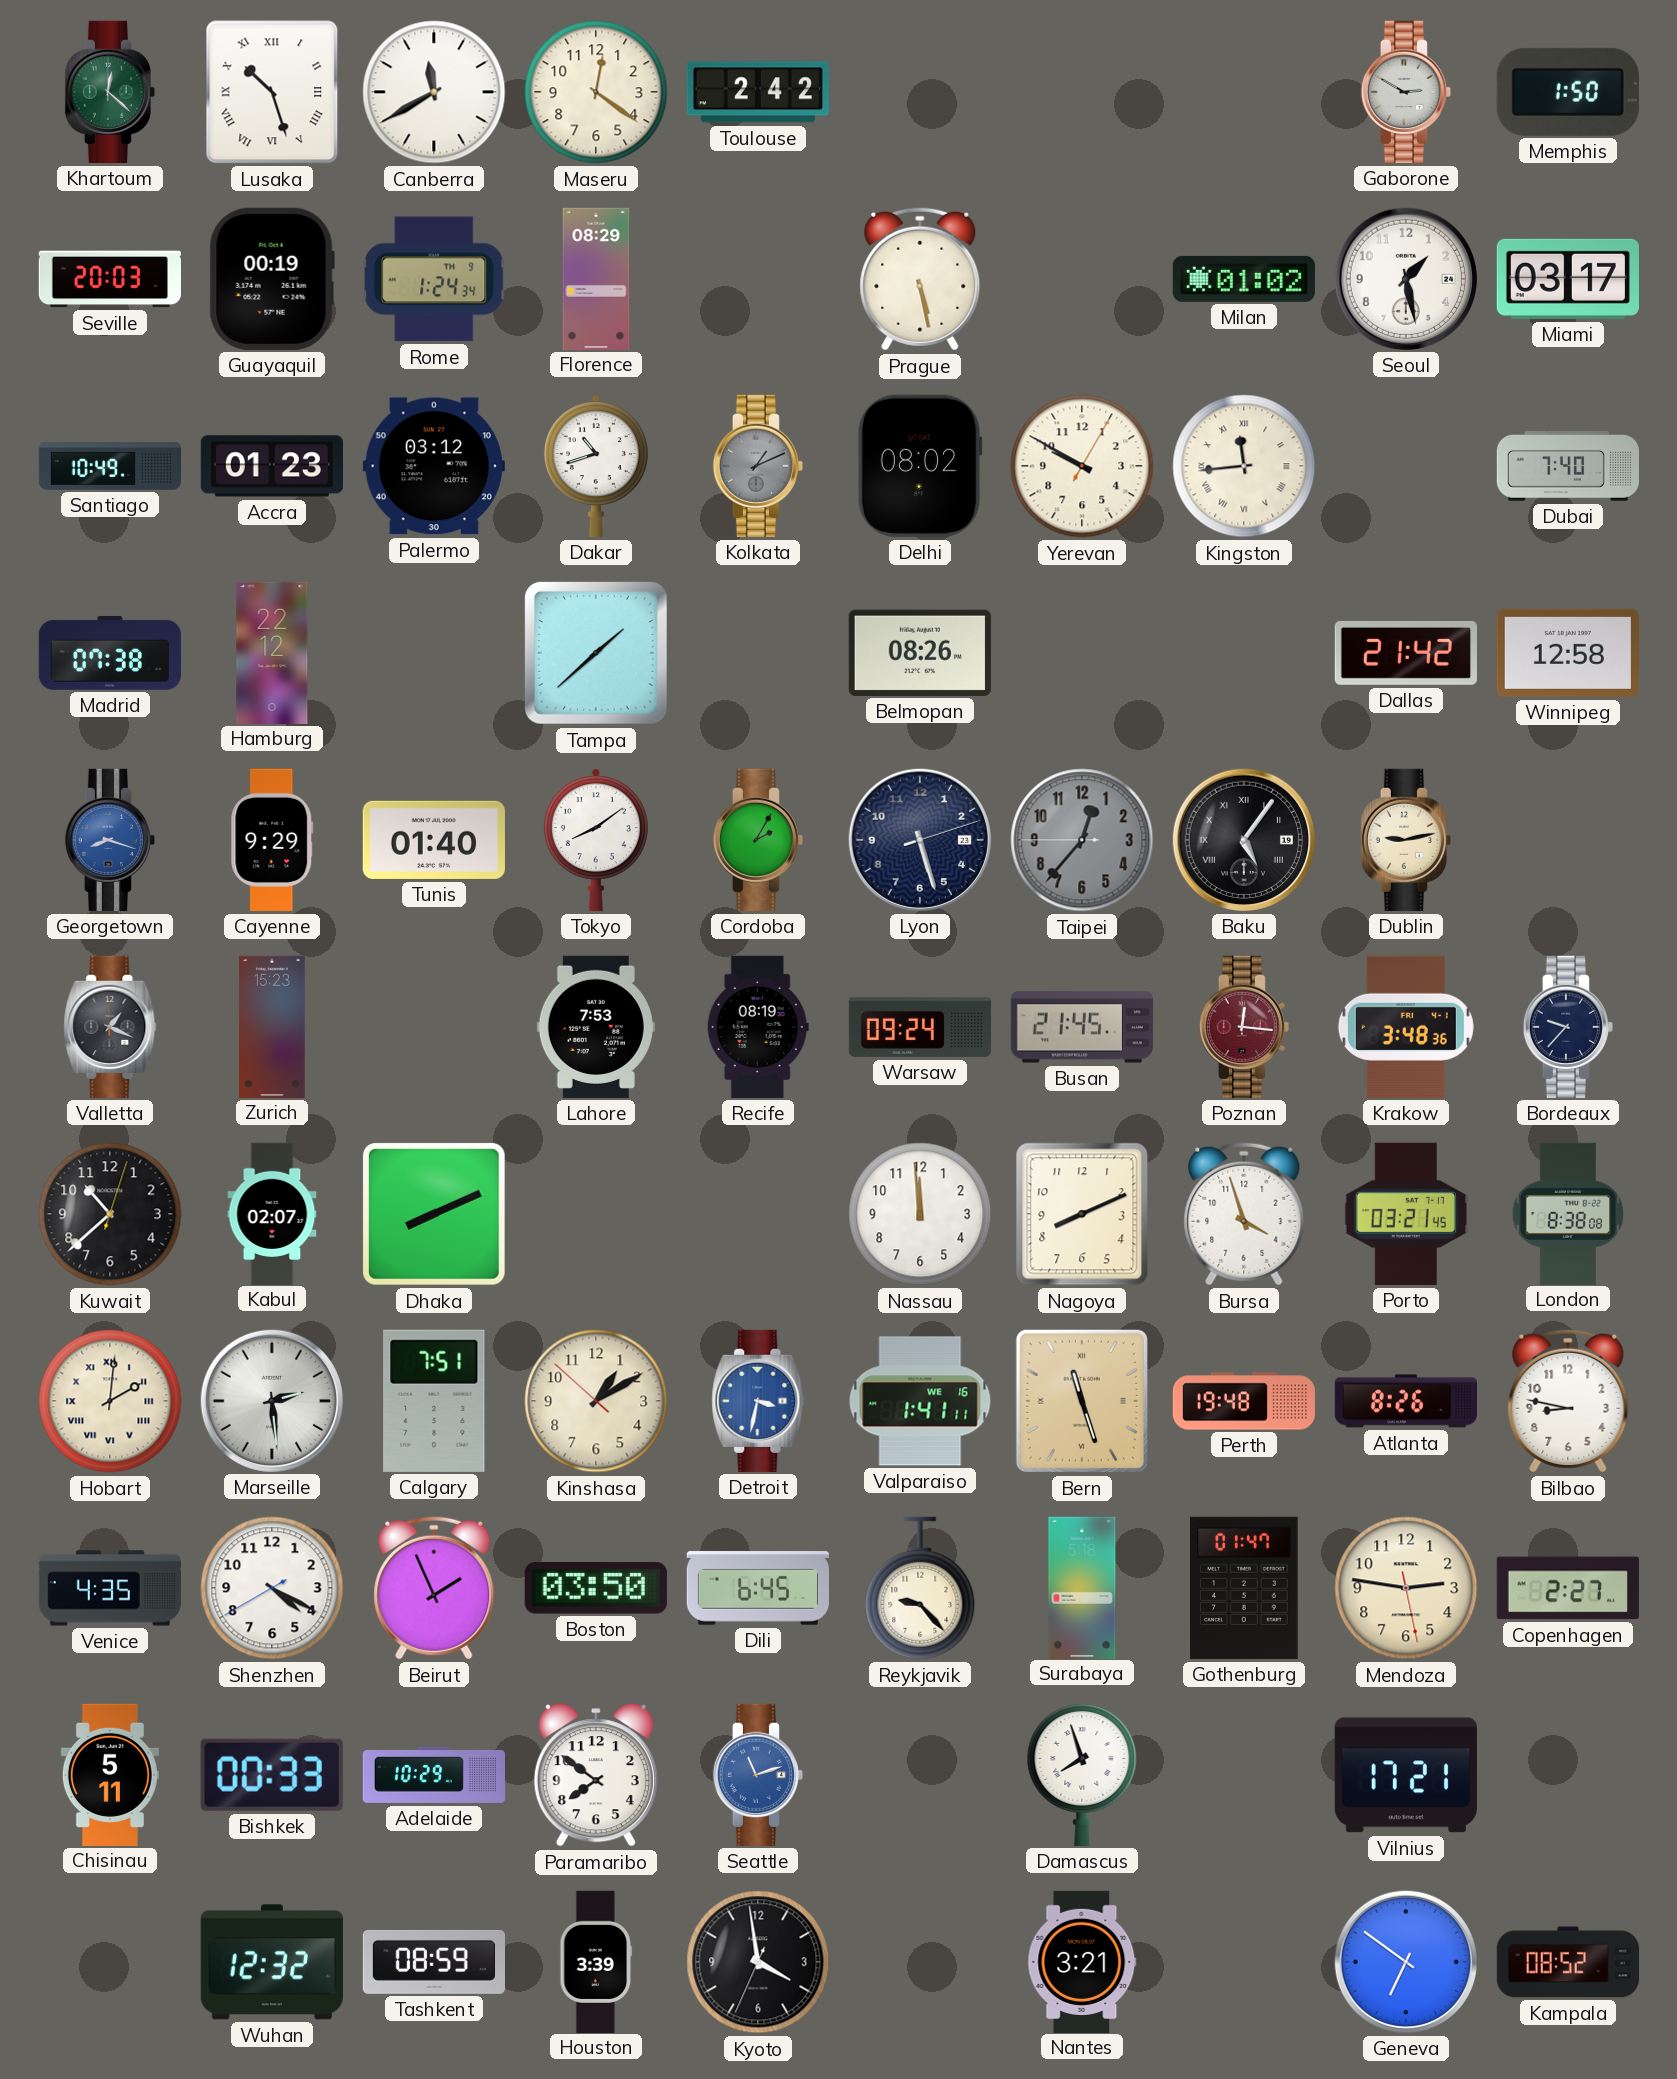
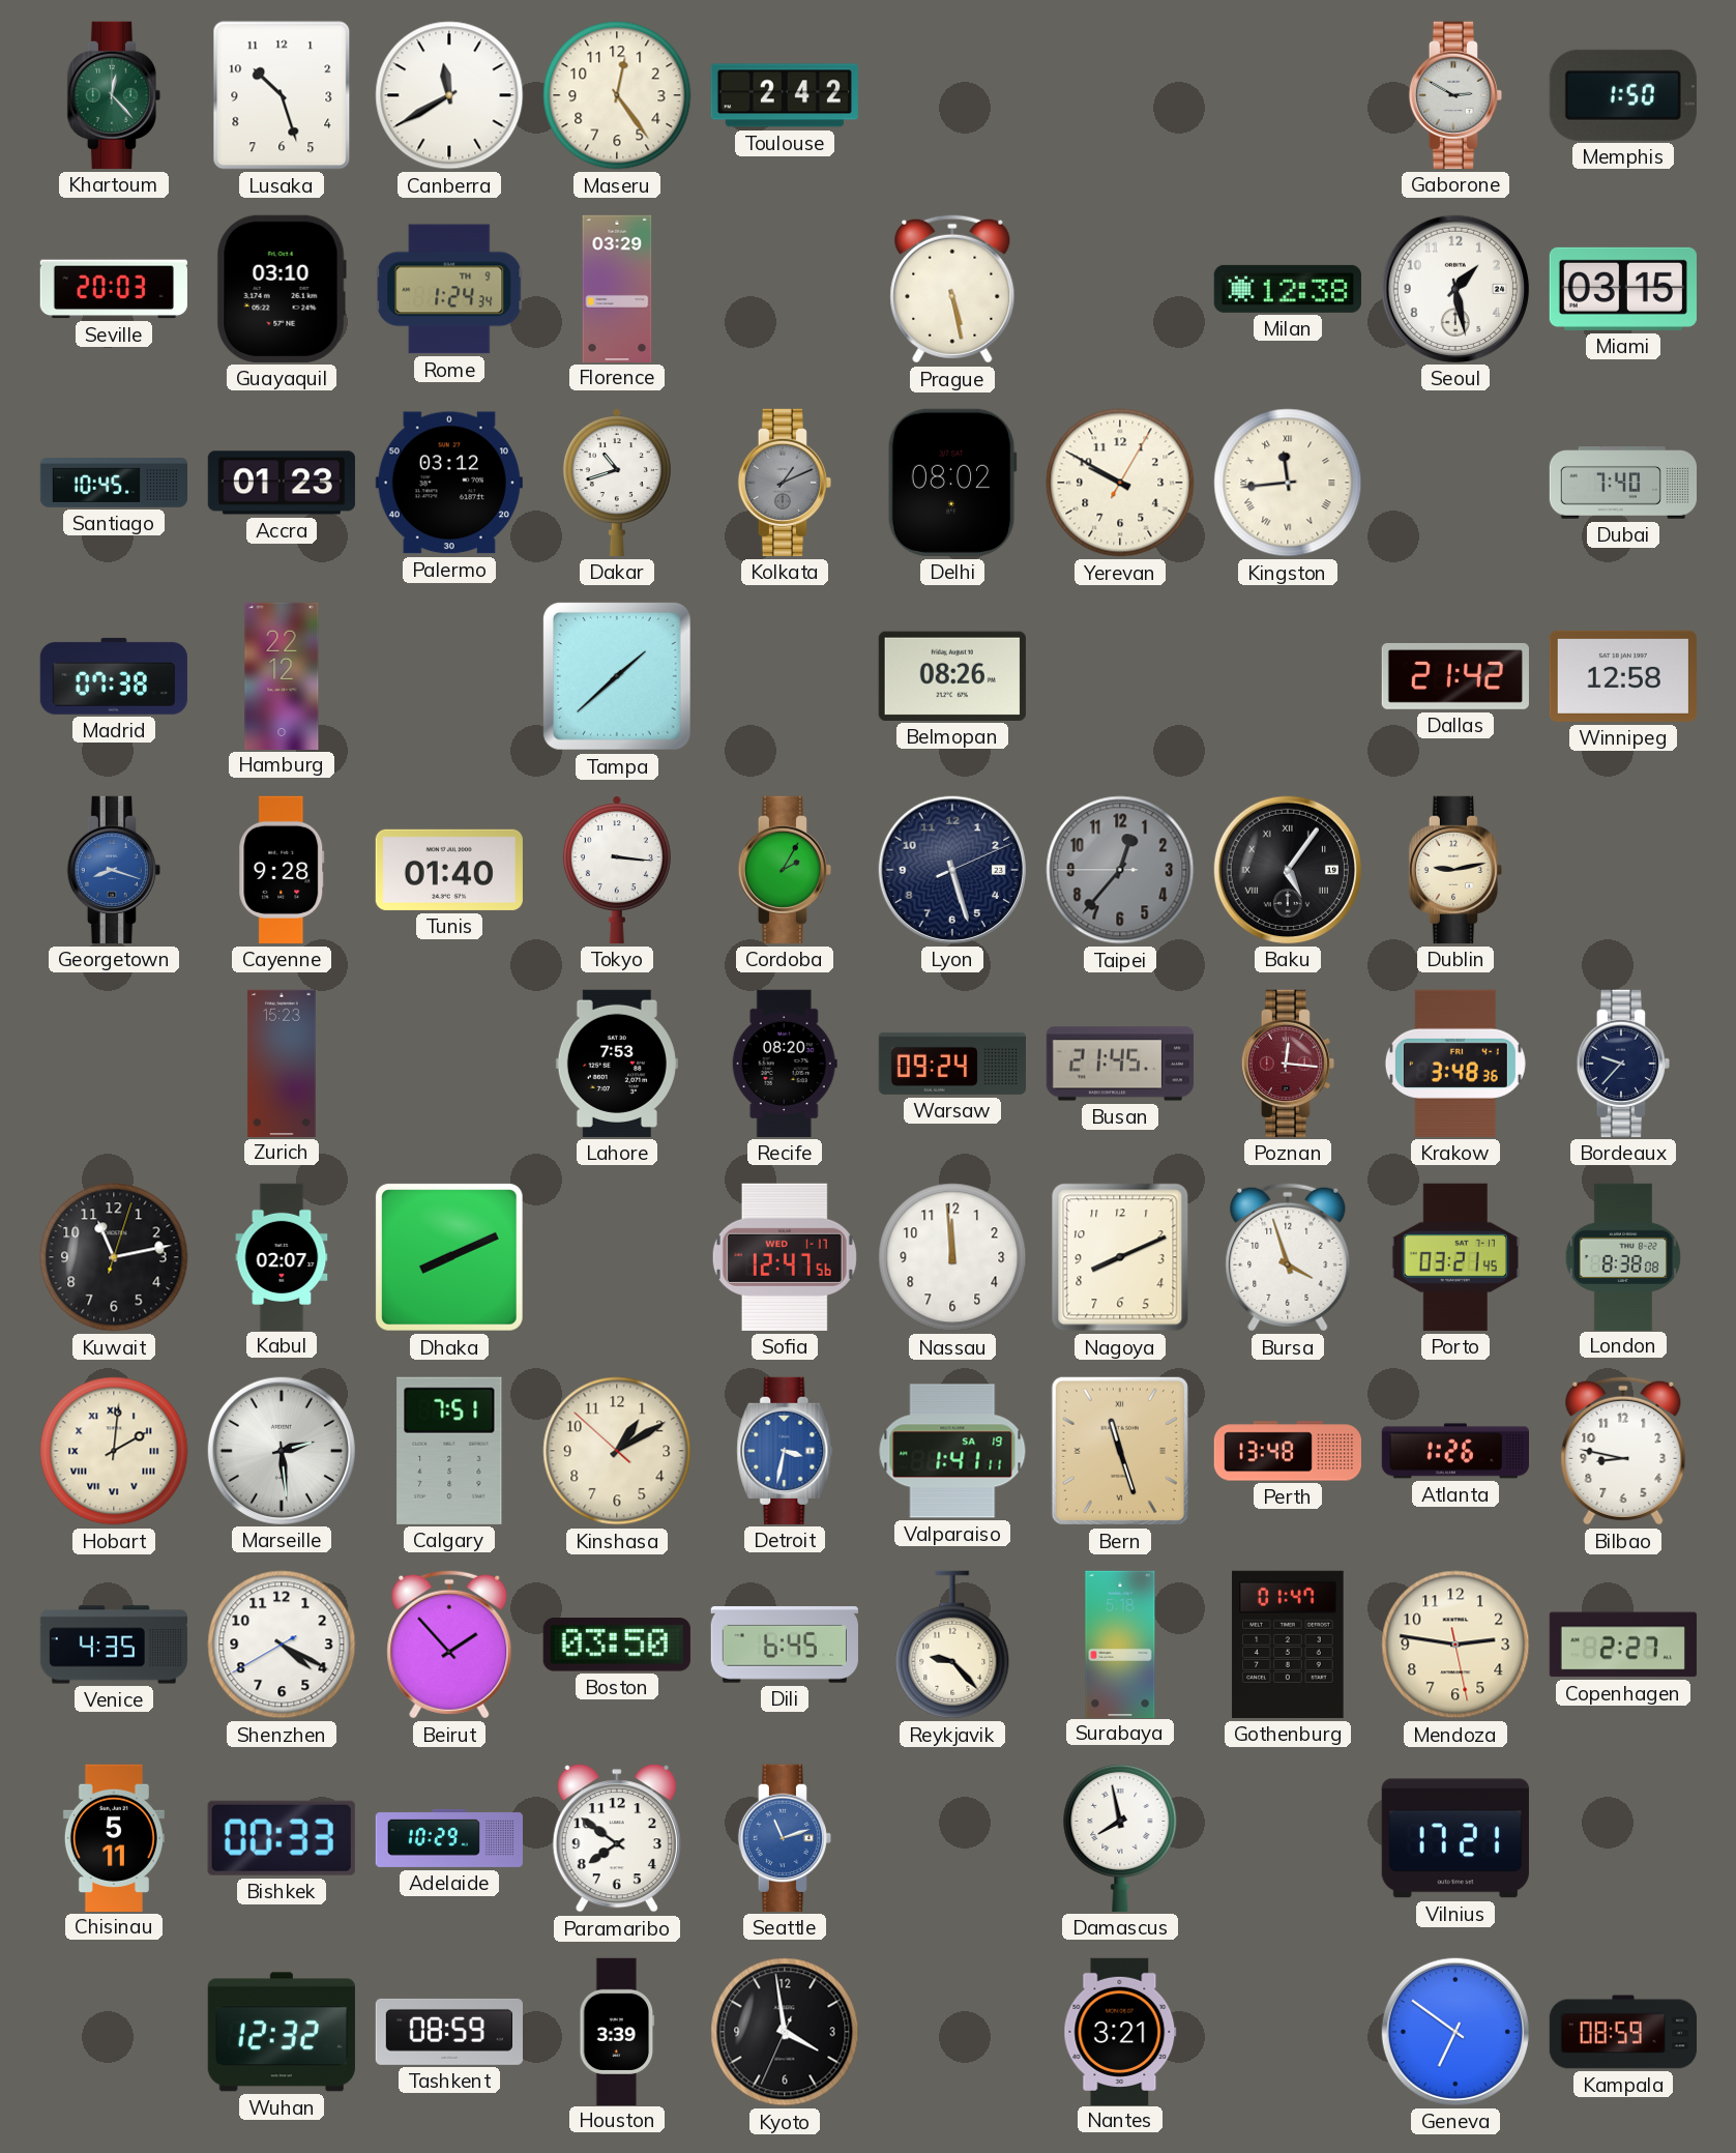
Khartoum: 12:22 -> 12:23 (113, 95)
Lusaka numerals: Roman -> Arabic (282, 95)
Maseru: 12:21 -> 12:24 (617, 95)
Guayaquil: 00:19 -> 03:10 (282, 289)
Florence: 08:29 -> 03:29 (617, 288)
Milan: 01:02 -> 12:38 (1288, 289)
Miami: 03:17 -> 03:15 (1623, 289)
Santiago: 10:49 -> 10:45 (114, 484)
Cayenne: 9:29 -> 9:28 (282, 870)
Tokyo: 8:09 -> 3:16 (617, 870)
Lyon: 5:27:12 -> 5:27:11 (952, 870)
Valletta: 1:19 -> none (110, 1027)
Recife: 08:19 -> 08:20 (785, 1064)
Kuwait: 10:38 -> 11:13 (114, 1257)
Sofia: none -> 12:47 (785, 1257)
Valparaiso date: WE 16 -> SA 19 (952, 1451)
Perth: 19:48 -> 13:48 (1288, 1451)
Atlanta: 8:26 -> 1:26 (1454, 1451)
Beirut: 1:56 -> 1:53 (449, 1645)
Damascus: 7:57 -> 7:58 (1120, 1837)
Kampala: 08:52 -> 08:59 (1622, 2032)
